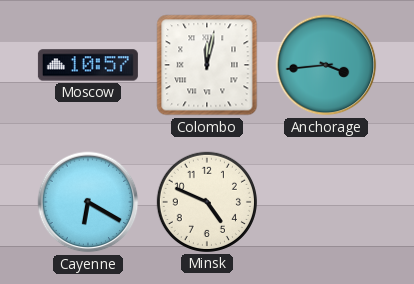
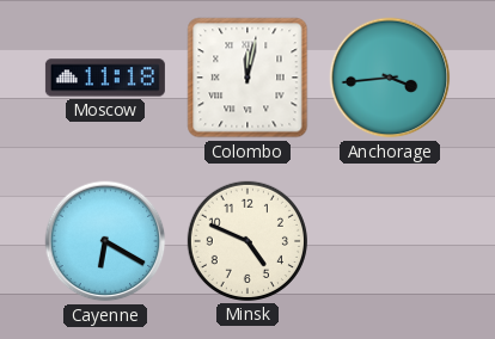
Moscow: 10:57 -> 11:18 (105, 78)
